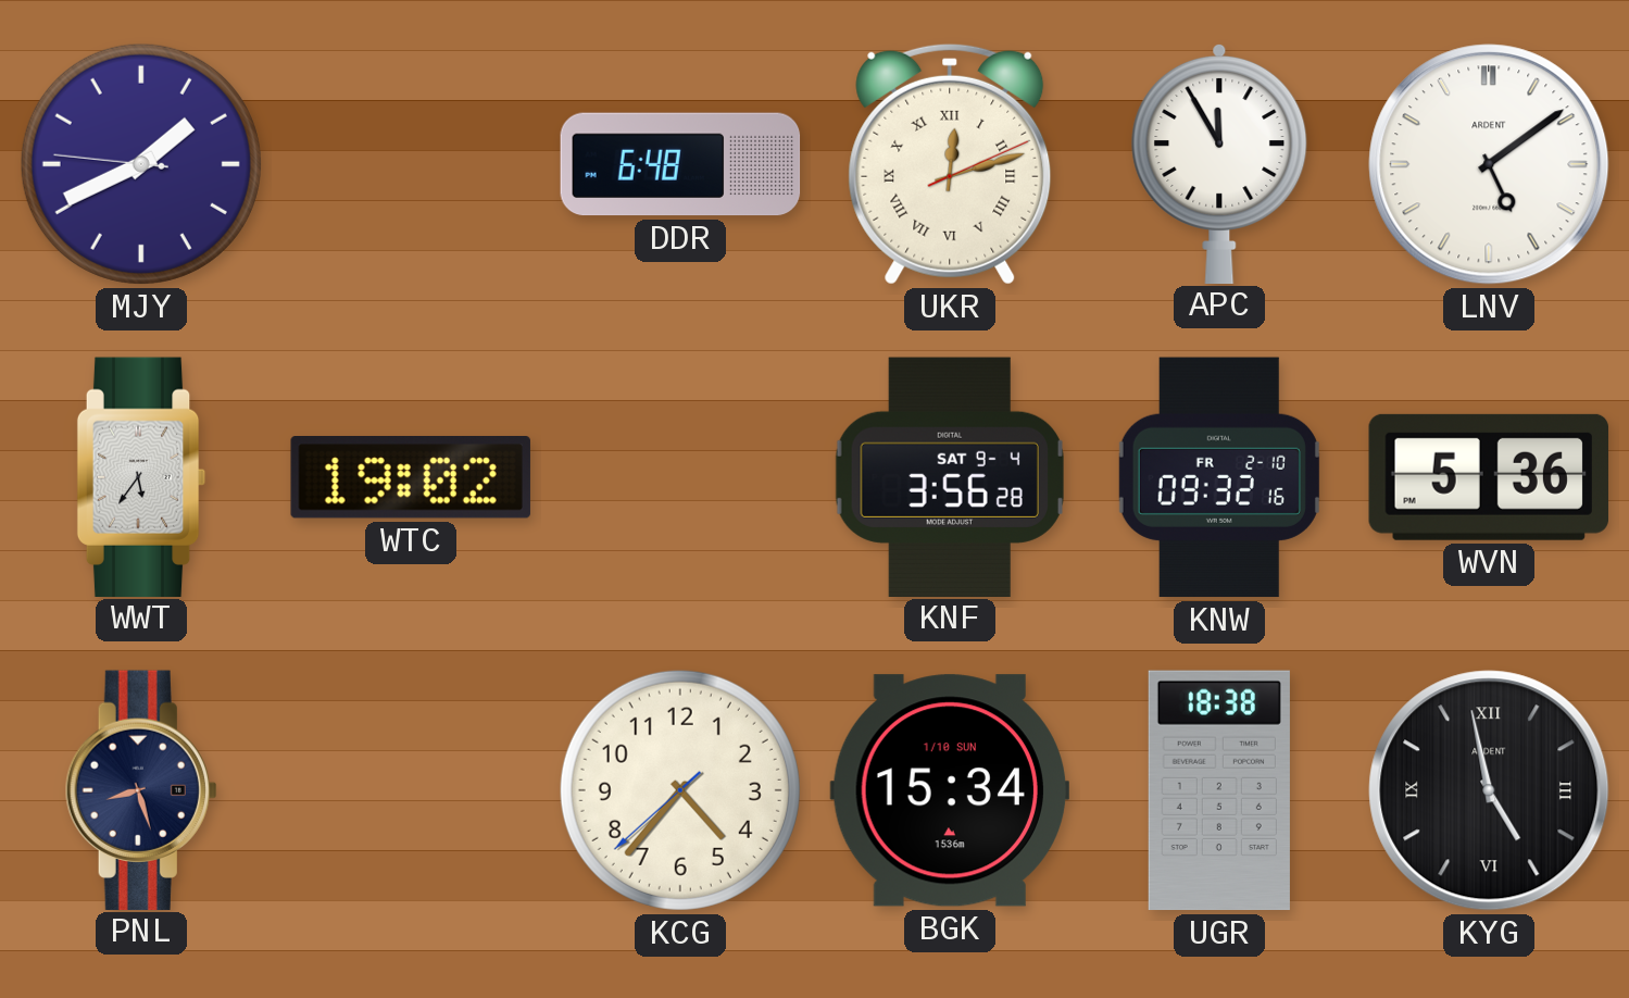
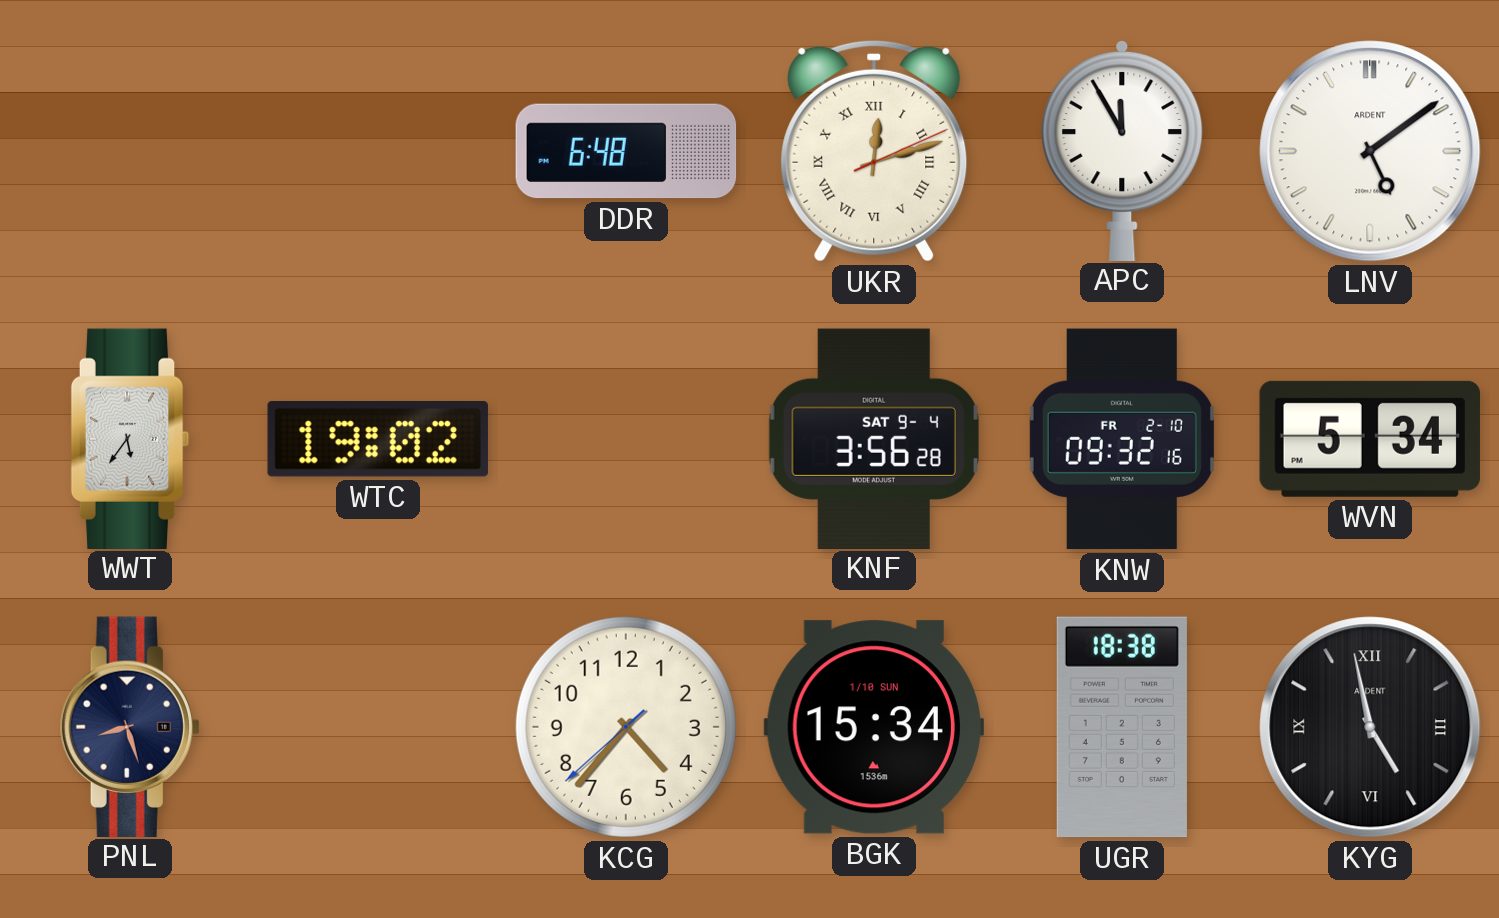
MJY: 1:40 -> none (141, 164)
WVN: 5:36 -> 5:34 (1370, 439)
